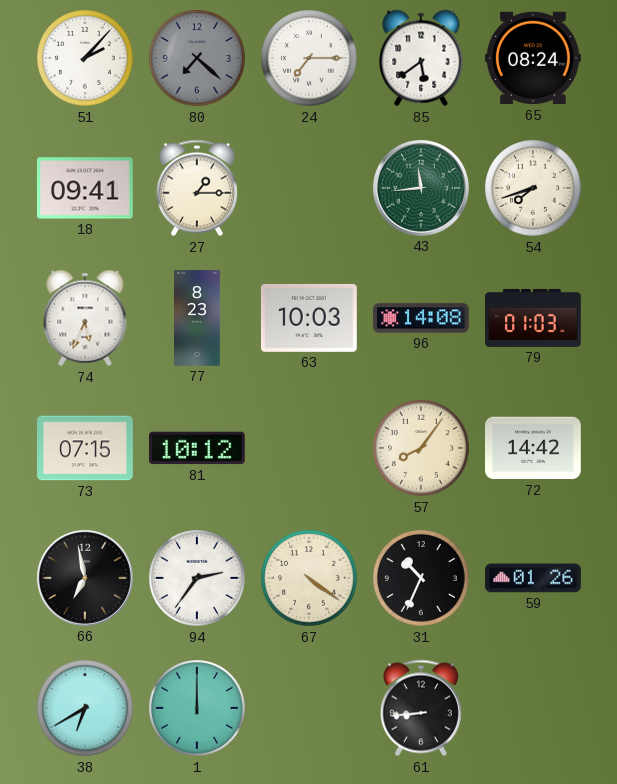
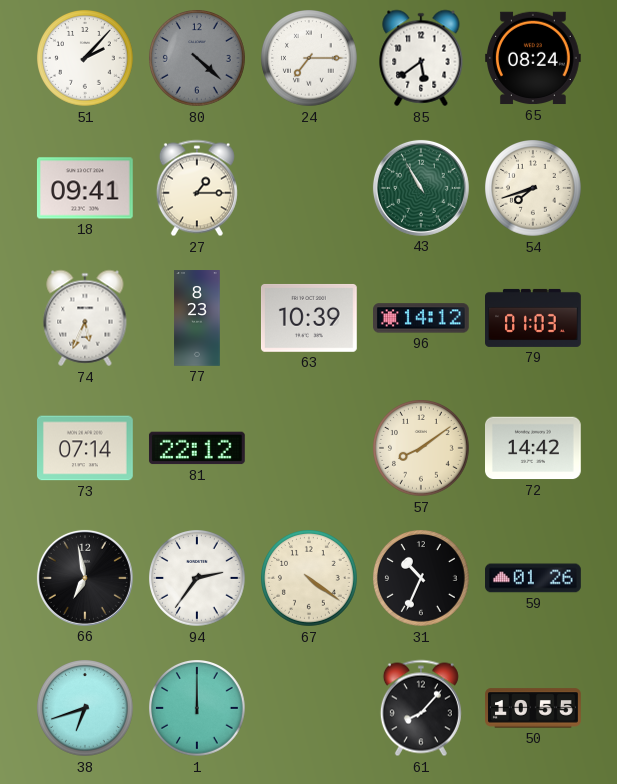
80: 7:22 -> 4:22 (198, 59)
43: 11:44 -> 10:55 (421, 188)
63: 10:03 -> 10:39 (309, 318)
96: 14:08 -> 14:12 (422, 318)
73: 07:15 -> 07:14 (86, 448)
81: 10:12 -> 22:12 (197, 448)
57: 8:06 -> 8:09 (422, 449)
38: 6:40 -> 6:42 (86, 709)
61: 8:44 -> 8:07 (421, 708)
50: none -> 10:55 (533, 708)
